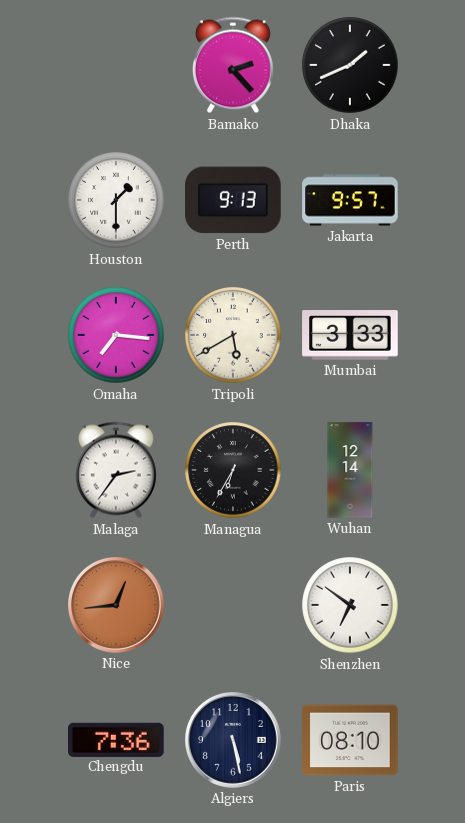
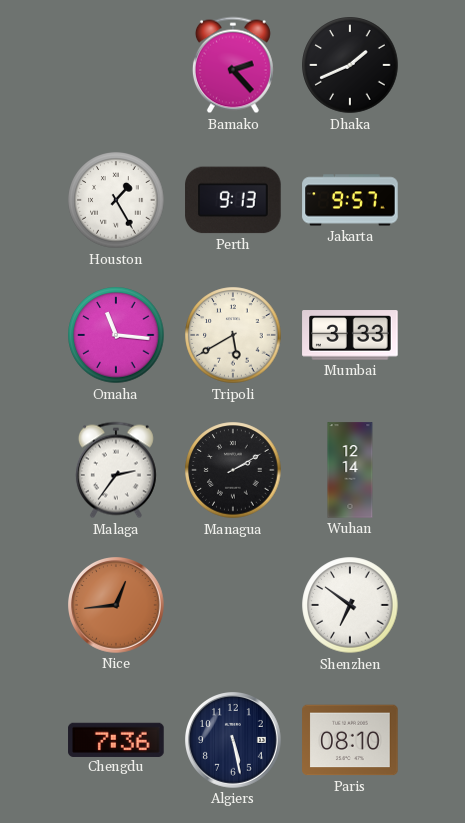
Houston: 1:30 -> 1:25 (116, 200)
Omaha: 7:16 -> 11:16 (116, 335)
Managua: 6:35 -> 2:10 (233, 470)
